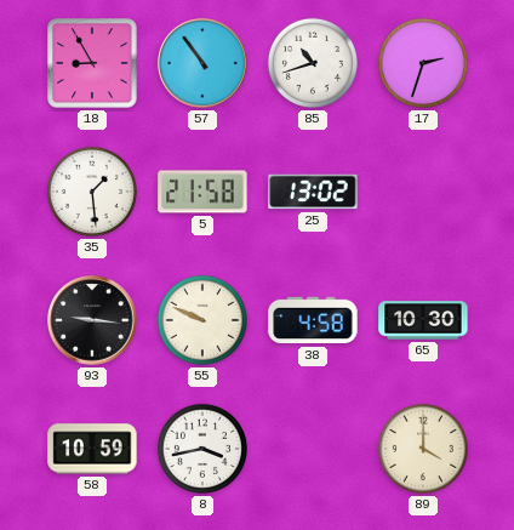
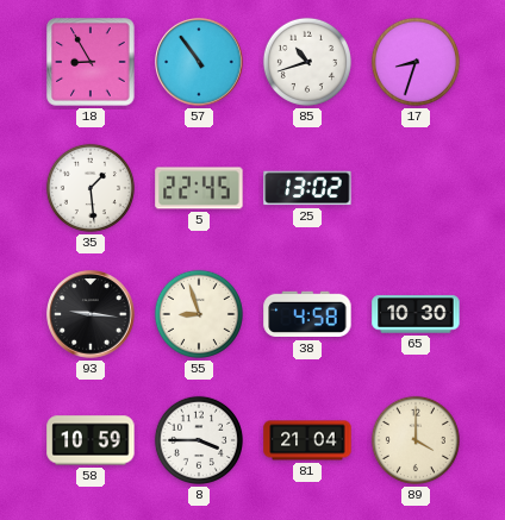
17: 2:33 -> 8:33 (416, 62)
5: 21:58 -> 22:45 (199, 188)
55: 9:49 -> 8:57 (199, 314)
8: 3:43 -> 3:45 (199, 440)
81: none -> 21:04 (307, 440)
